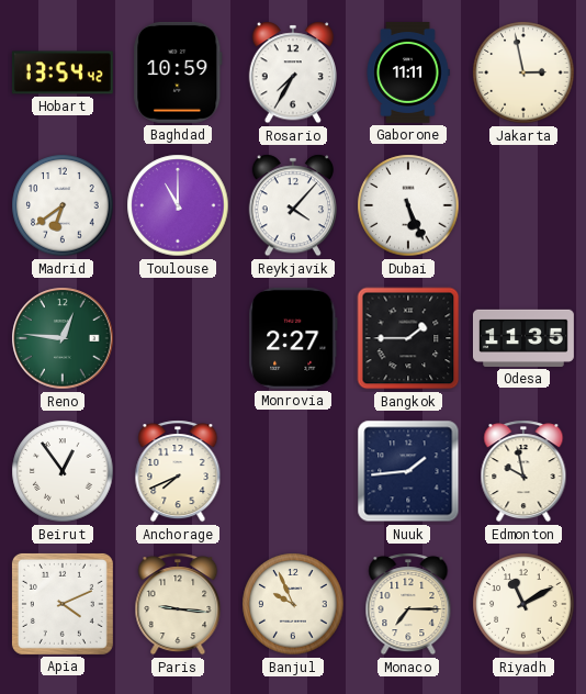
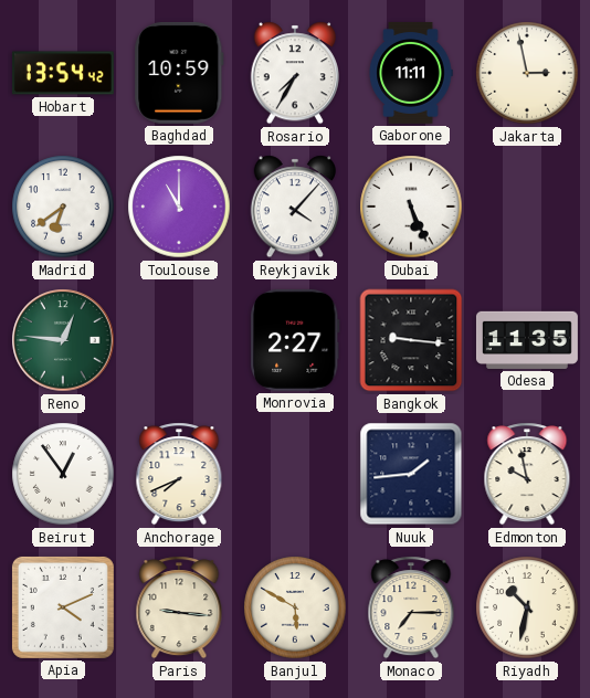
Bangkok: 1:45 -> 9:16 (411, 340)
Banjul: 9:56 -> 5:50 (295, 607)
Riyadh: 11:10 -> 10:32 (527, 607)
